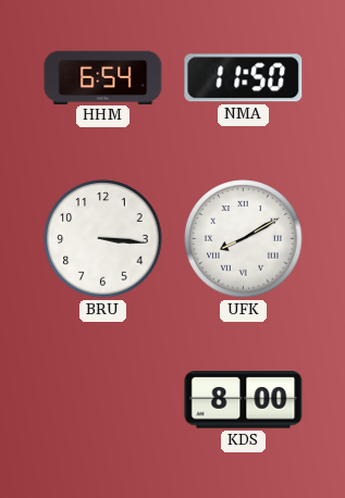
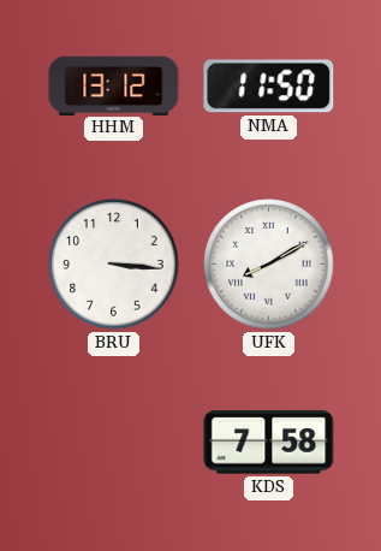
HHM: 6:54 -> 13:12 (114, 85)
KDS: 8:00 -> 7:58 (269, 443)
